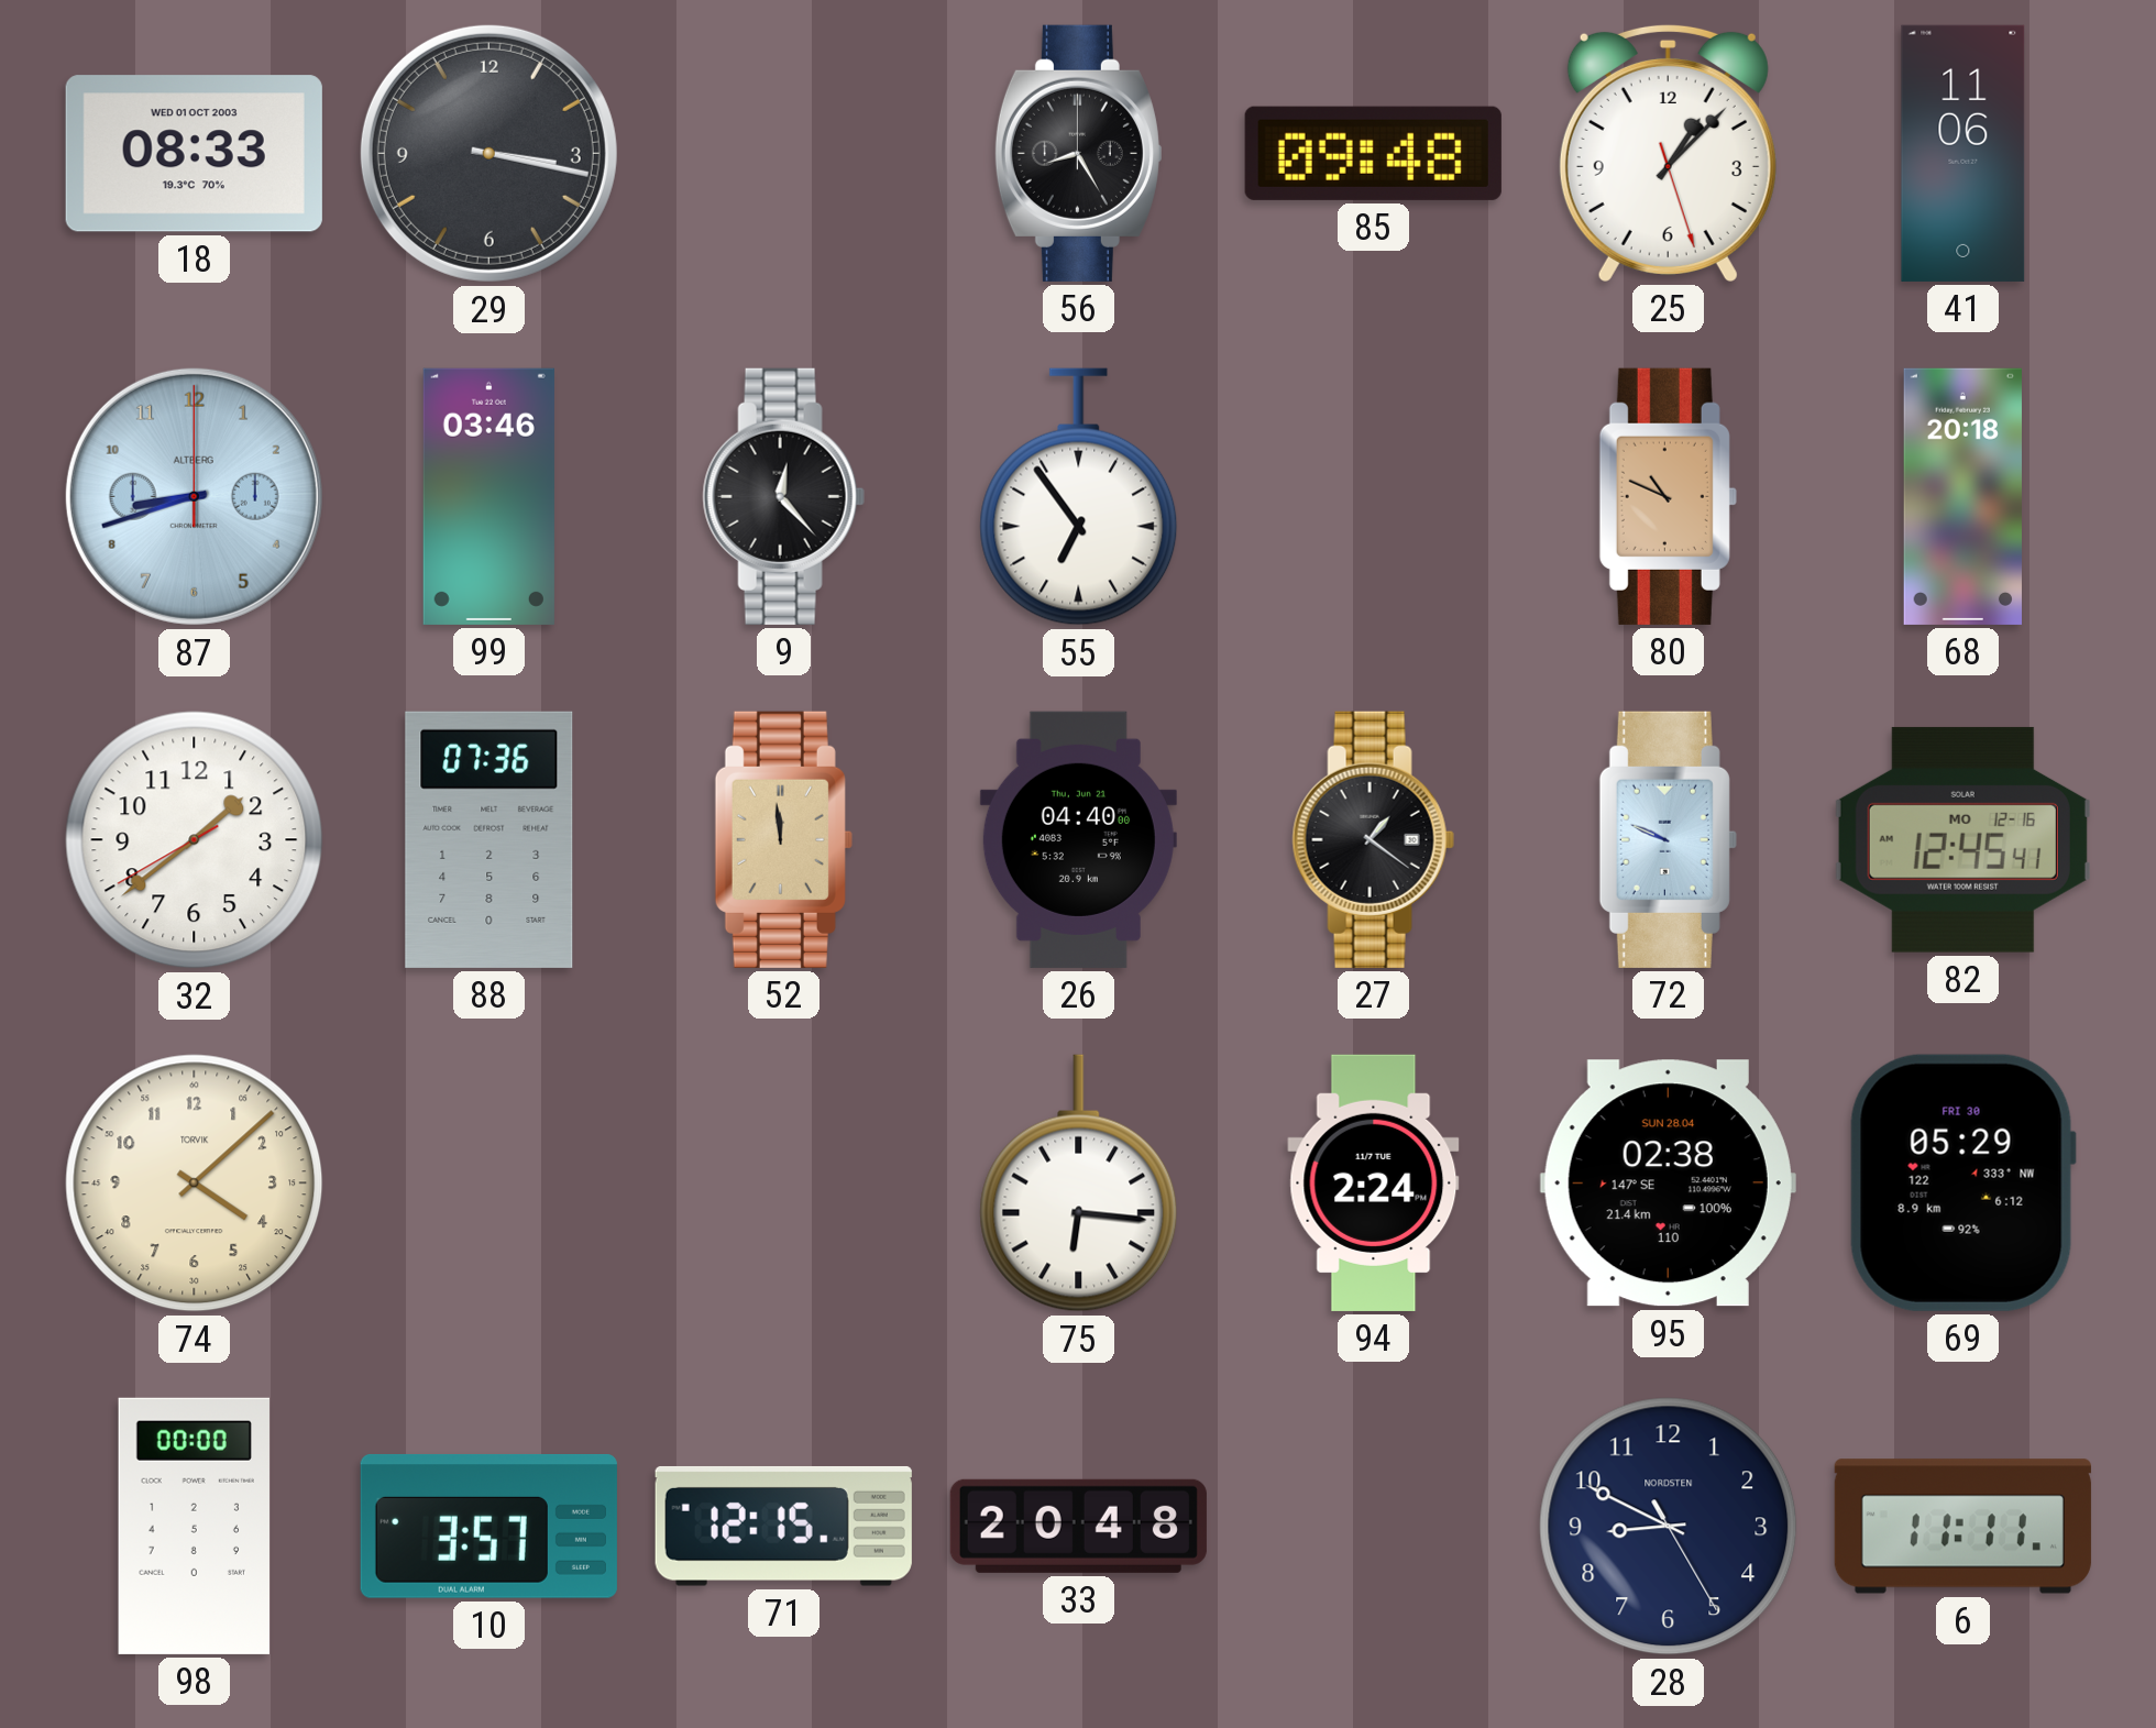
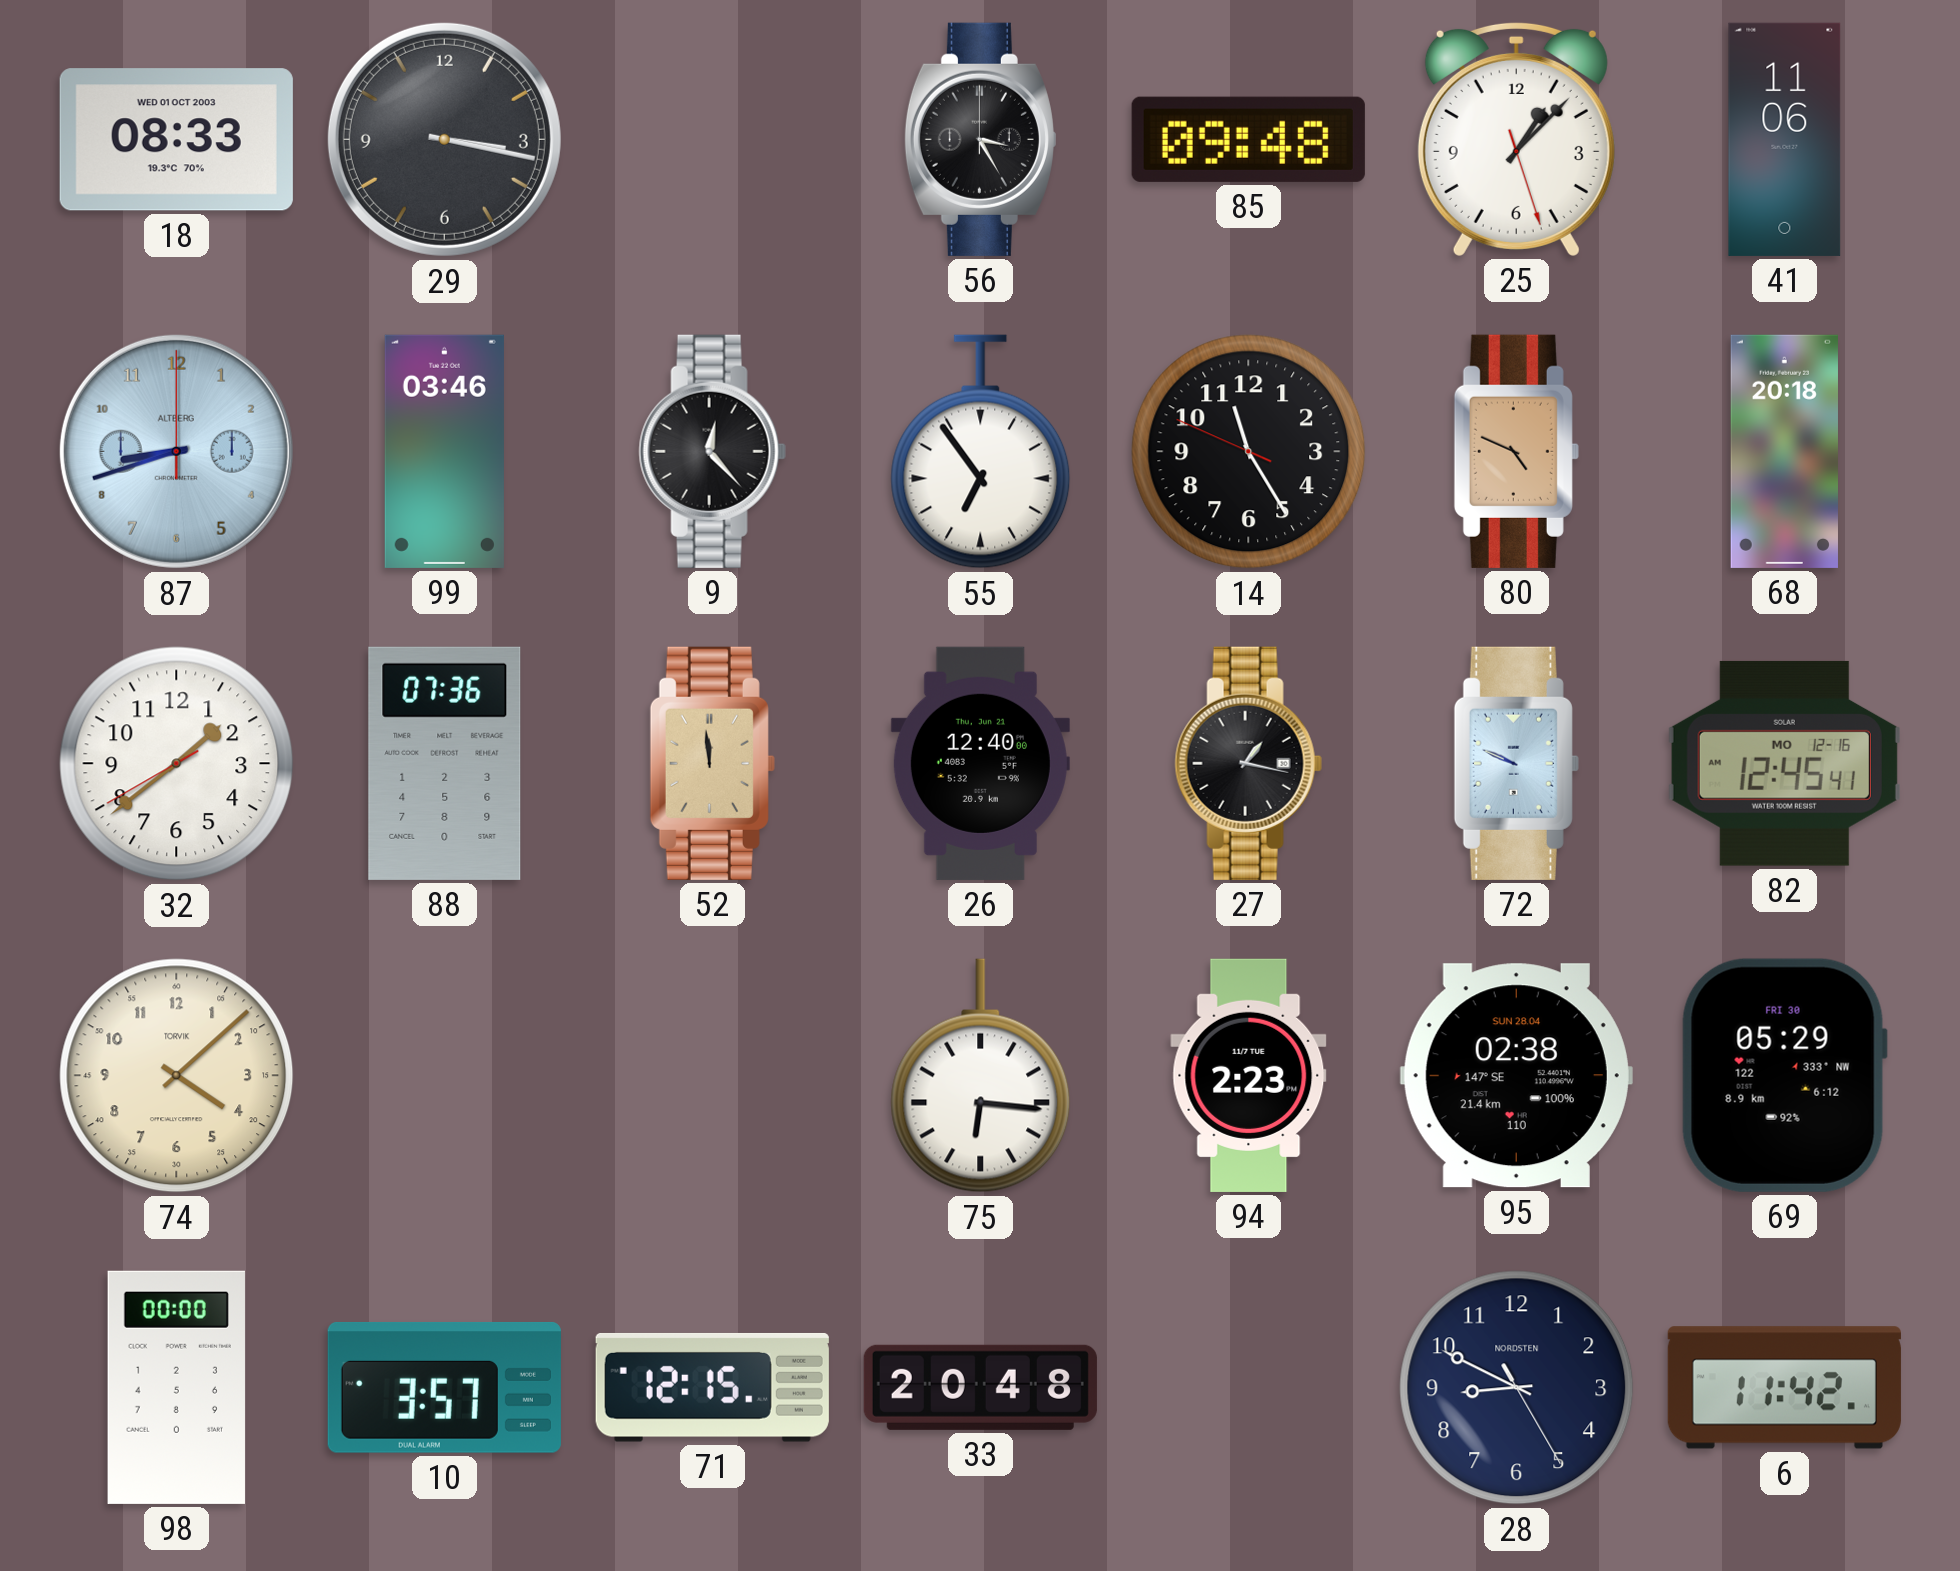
56: 8:25 -> 3:25 (980, 139)
14: none -> 11:24 (1249, 452)
80: 10:49 -> 4:49 (1516, 451)
26: 04:40 -> 12:40 (980, 763)
27: 1:21 -> 1:17 (1248, 763)
94: 2:24 -> 2:23 (1249, 1075)
6: 11:11 -> 11:42 (1784, 1388)
